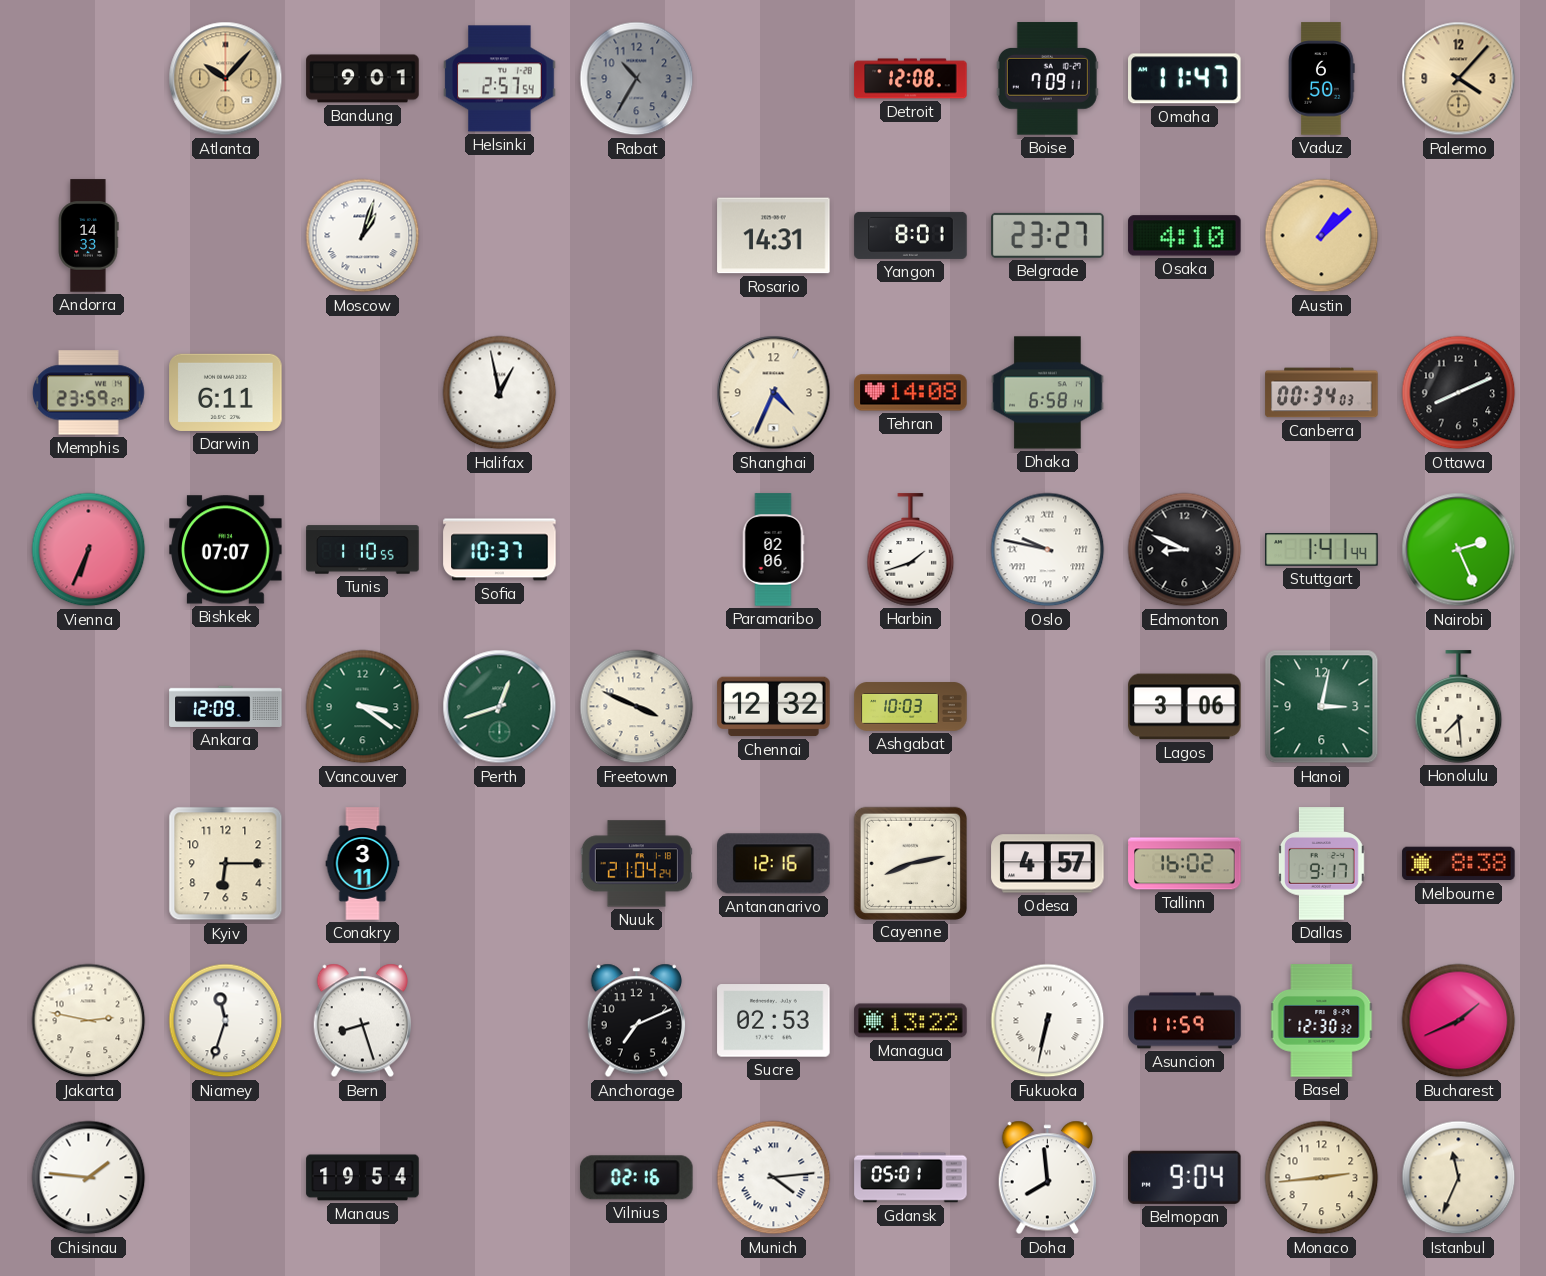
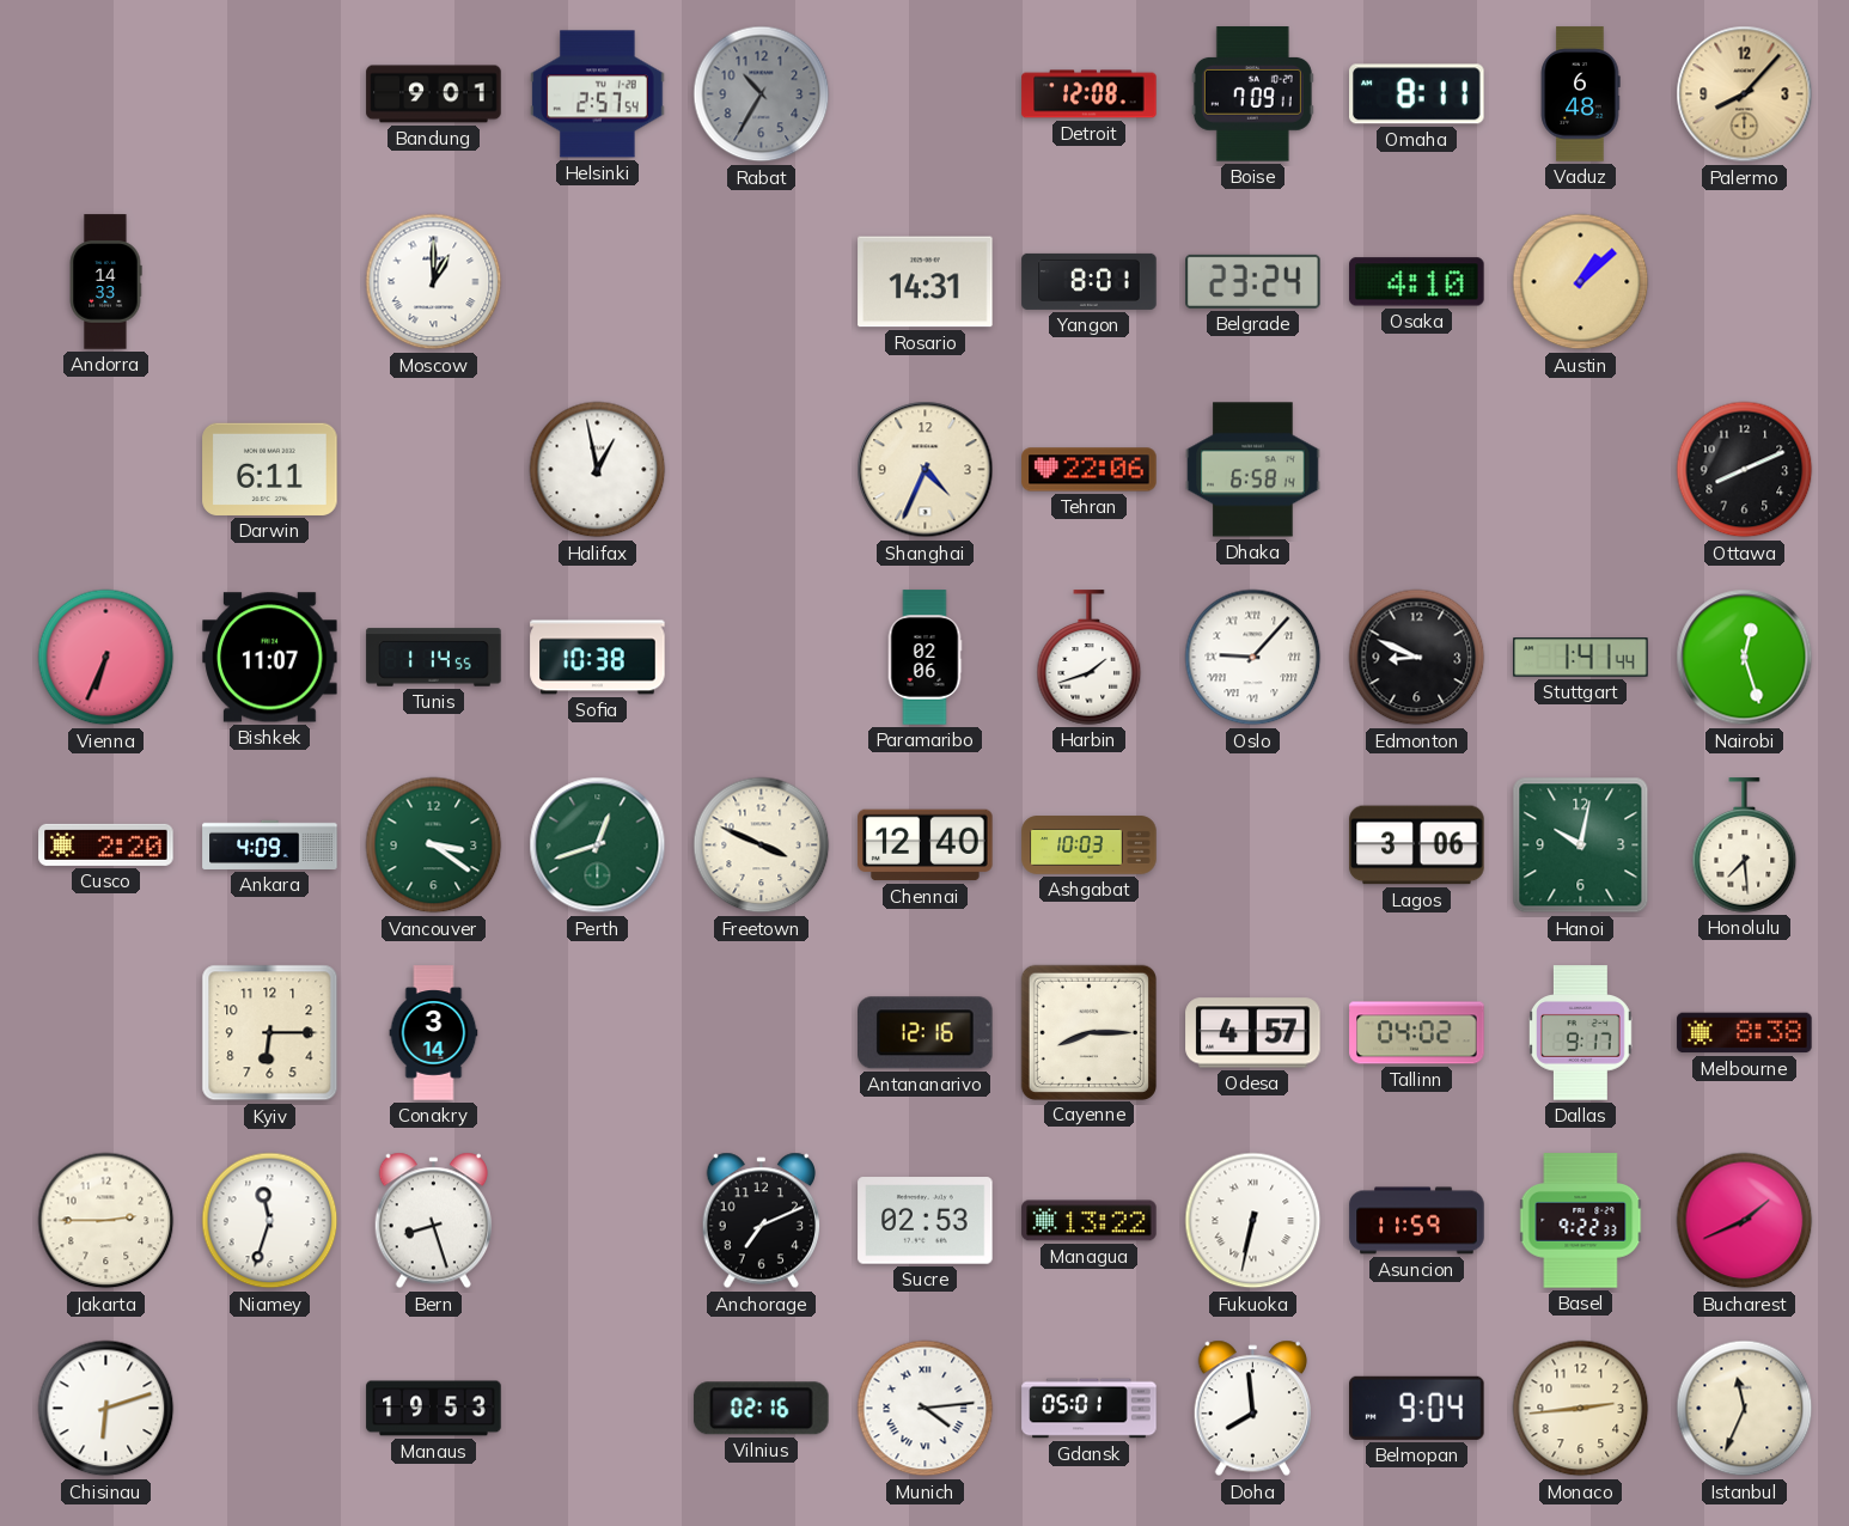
Atlanta: 10:07 -> none (226, 79)
Omaha: 11:47 -> 8:11 (1417, 94)
Vaduz: 6:50 -> 6:48 (1580, 94)
Palermo: 4:07 -> 8:07 (1745, 94)
Moscow: 1:03 -> 1:00 (434, 282)
Belgrade: 23:27 -> 23:24 (1253, 281)
Memphis: 23:59 -> none (89, 393)
Tehran: 14:08 -> 22:06 (1090, 470)
Canberra: 00:34 -> none (1322, 393)
Bishkek: 07:07 -> 11:07 (270, 658)
Tunis: 1:10 -> 1:14 (434, 658)
Sofia: 10:37 -> 10:38 (598, 658)
Oslo: 9:47 -> 9:07 (1253, 658)
Nairobi: 2:26 -> 12:27 (1745, 658)
Cusco: none -> 2:20 (106, 844)
Ankara: 12:09 -> 4:09 (270, 844)
Chennai: 12:32 -> 12:40 (926, 846)
Hanoi: 3:02 -> 10:02 (1581, 846)
Conakry: 3:11 -> 3:14 (434, 1033)
Nuuk: 21:04 -> none (636, 864)
Cayenne: 8:13 -> 8:15 (1088, 1032)
Tallinn: 16:02 -> 04:02 (1417, 1033)
Jakarta: 2:47 -> 2:45 (106, 1221)
Basel: 12:30 -> 9:22 (1581, 1221)
Chisinau: 1:46 -> 6:12 (106, 1409)
Manaus: 19:54 -> 19:53 (434, 1409)
